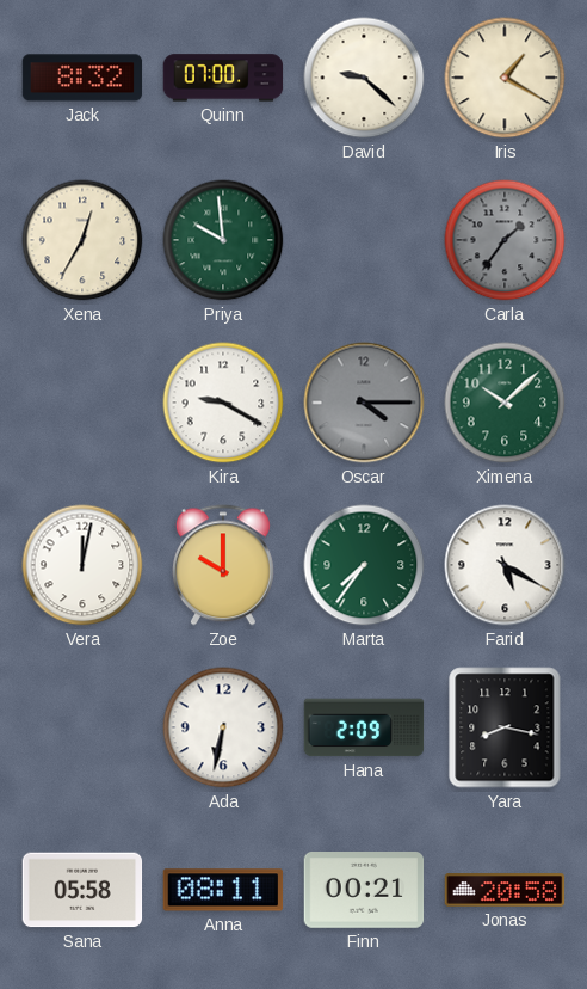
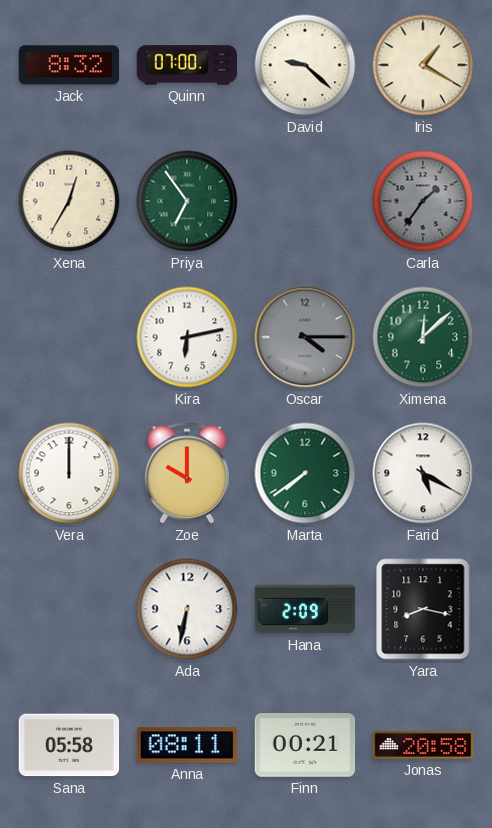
Priya: 9:59 -> 6:54 (187, 201)
Kira: 9:20 -> 6:13 (187, 337)
Ximena: 10:08 -> 12:08 (423, 337)
Vera: 12:02 -> 12:00 (69, 473)
Marta: 7:36 -> 7:39 (305, 473)
